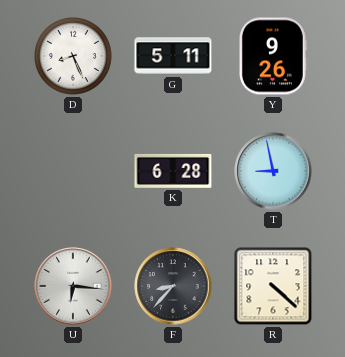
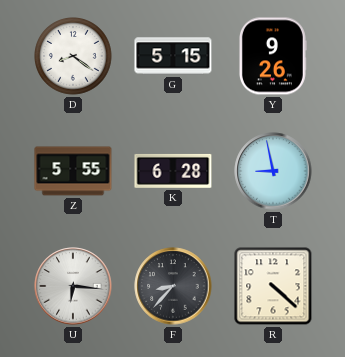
D: 8:26 -> 8:21 (74, 57)
G: 5:11 -> 5:15 (173, 56)
Z: none -> 5:55 (73, 171)
